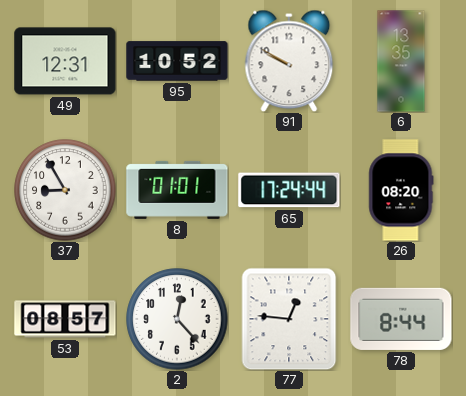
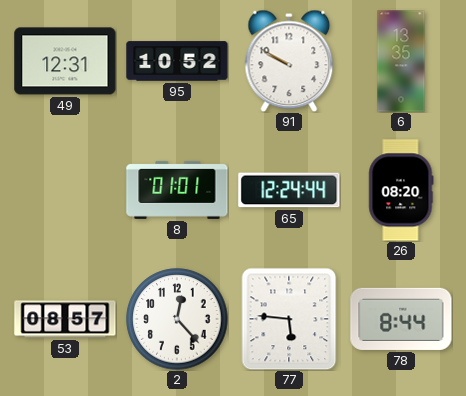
37: 8:55 -> none (65, 190)
65: 17:24 -> 12:24 (289, 190)
77: 12:46 -> 5:46 (289, 319)
